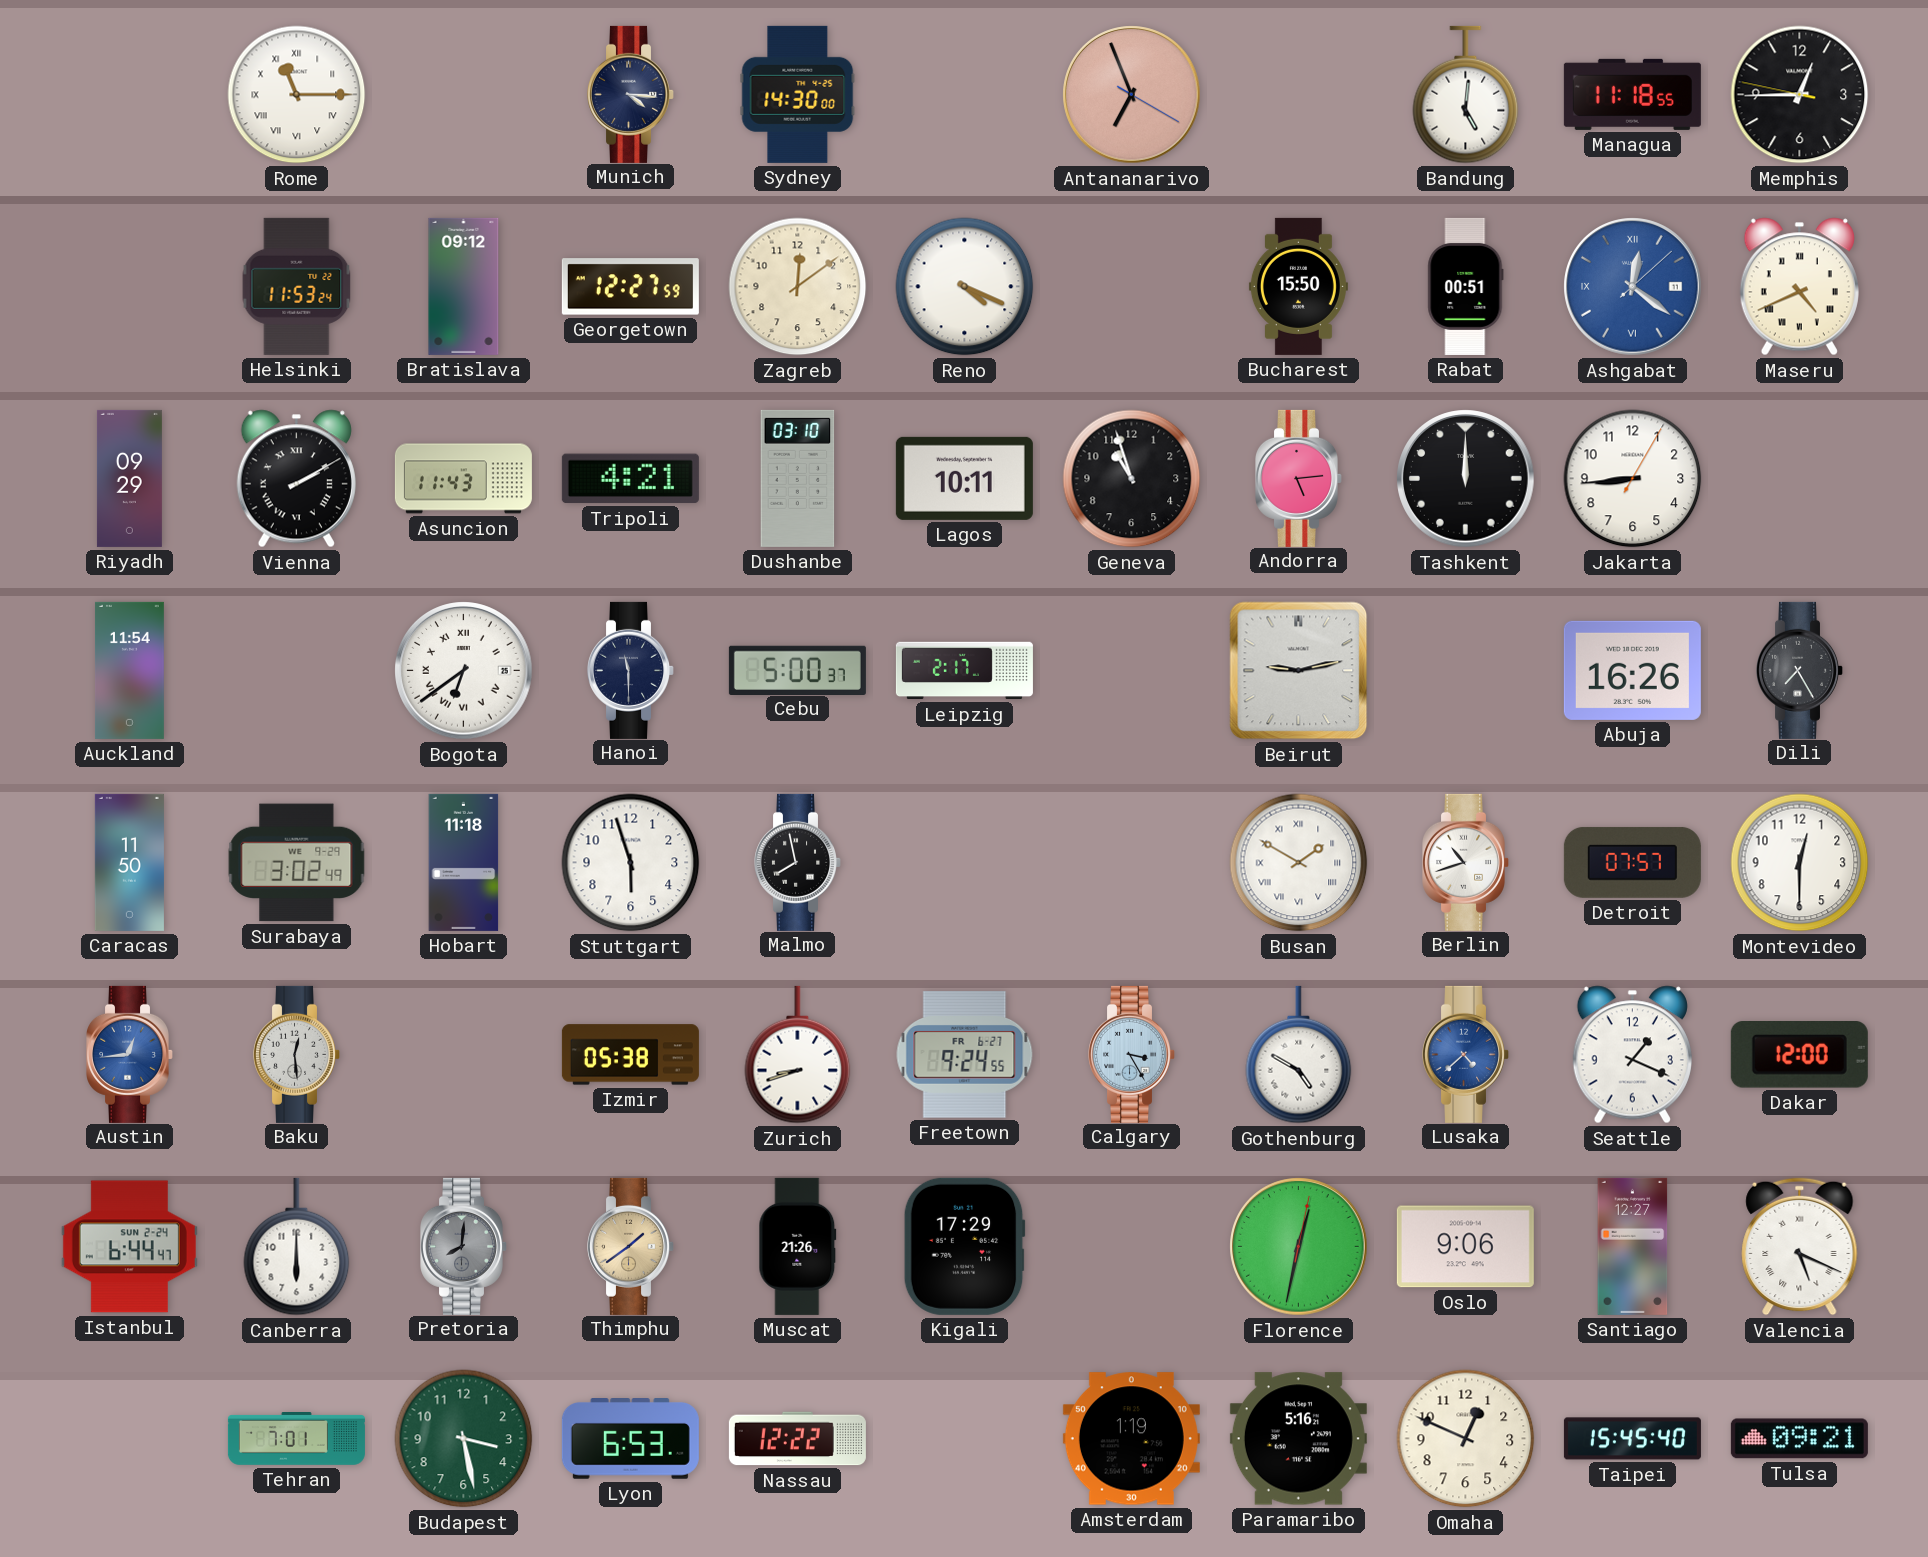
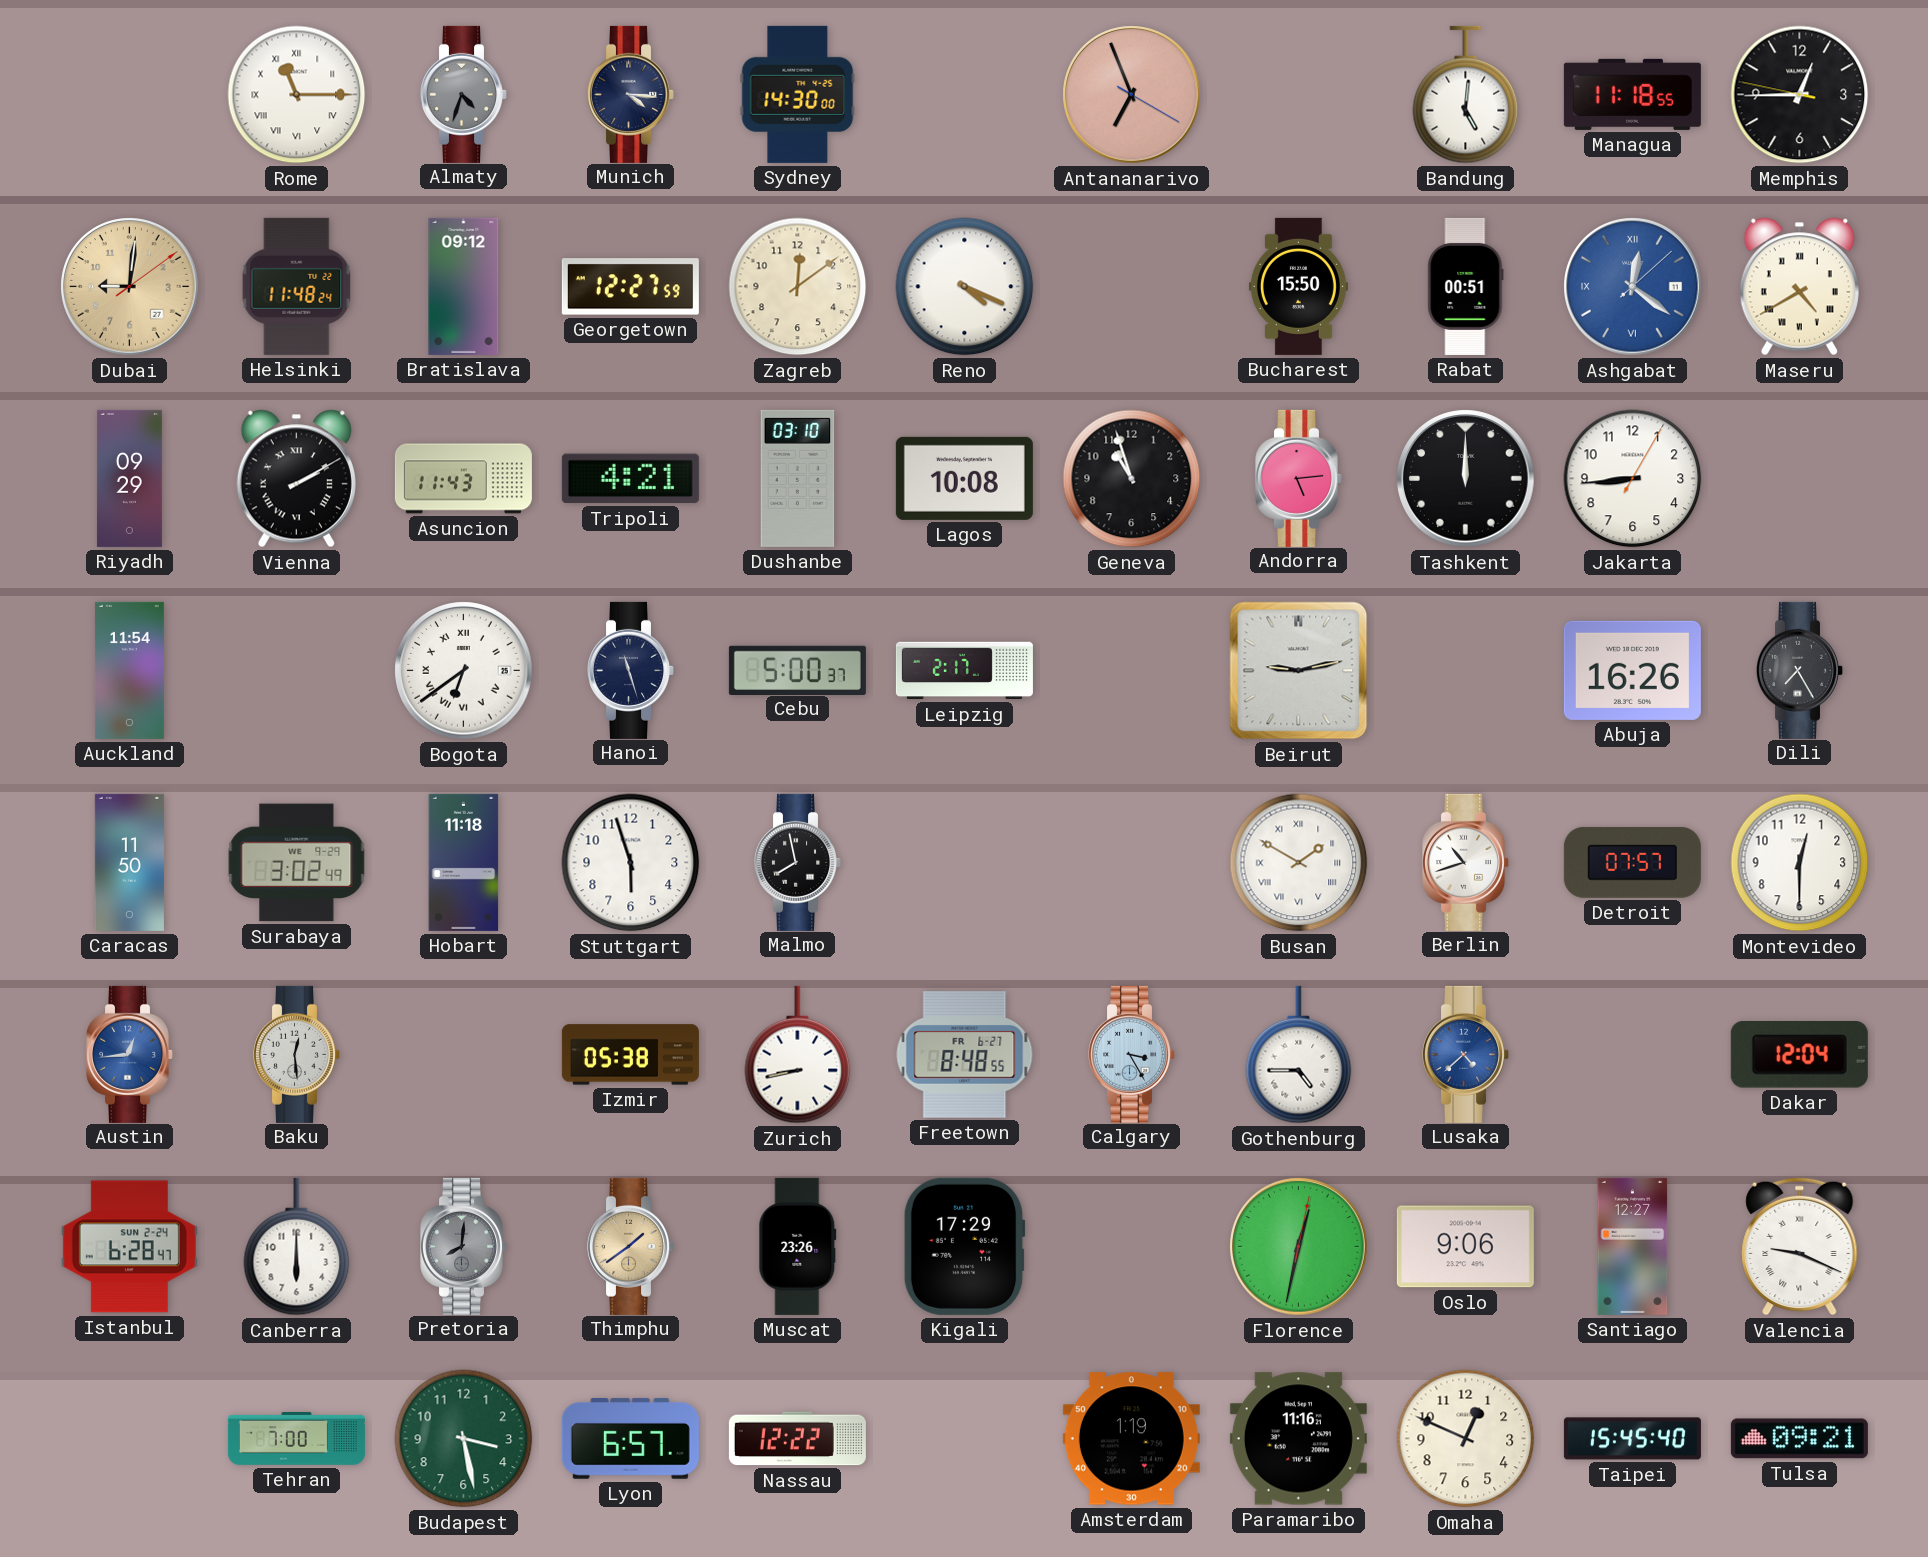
Almaty: none -> 4:33 (464, 94)
Dubai: none -> 9:01 (130, 287)
Helsinki: 11:53 -> 11:48 (297, 286)
Maseru: 4:41 -> 4:40 (1799, 287)
Lagos: 10:11 -> 10:08 (964, 478)
Hanoi: 11:30 -> 11:27 (631, 670)
Zurich: 8:42 -> 8:43 (798, 1055)
Freetown: 9:24 -> 8:48 (965, 1055)
Gothenburg: 4:50 -> 4:45 (1299, 1055)
Seattle: 1:19 -> none (1632, 1055)
Dakar: 12:00 -> 12:04 (1799, 1055)
Istanbul: 6:44 -> 6:28 (129, 1247)
Muscat: 21:26 -> 23:26 (798, 1246)
Valencia: 5:19 -> 9:19 (1800, 1247)
Tehran: 7:01 -> 7:00 (296, 1439)
Lyon: 6:53 -> 6:57 (630, 1439)
Paramaribo: 5:16 -> 11:16 (1298, 1439)
